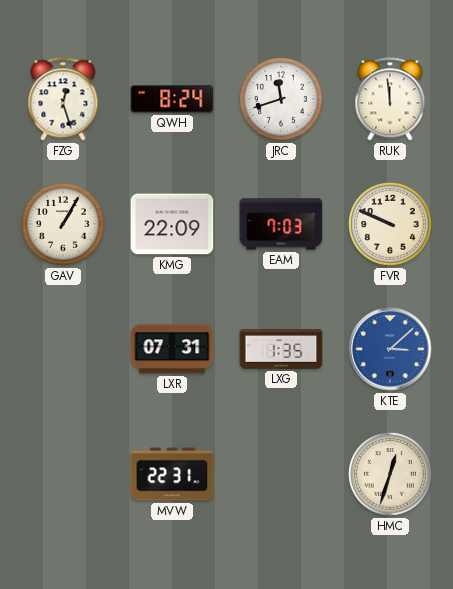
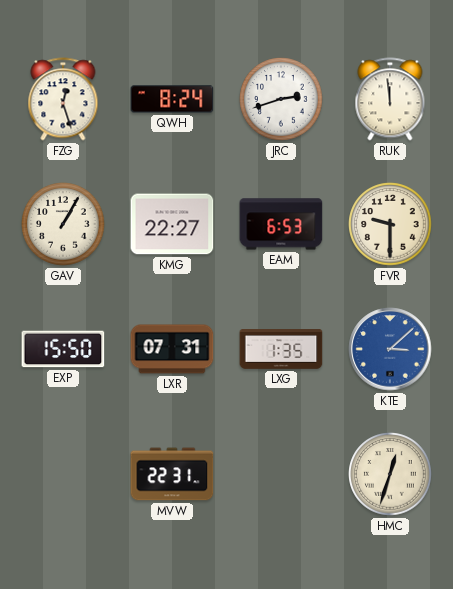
JRC: 11:42 -> 2:42 (281, 99)
KMG: 22:09 -> 22:27 (172, 224)
EAM: 7:03 -> 6:53 (281, 224)
FVR: 9:49 -> 9:30 (390, 224)
EXP: none -> 15:50 (63, 349)
